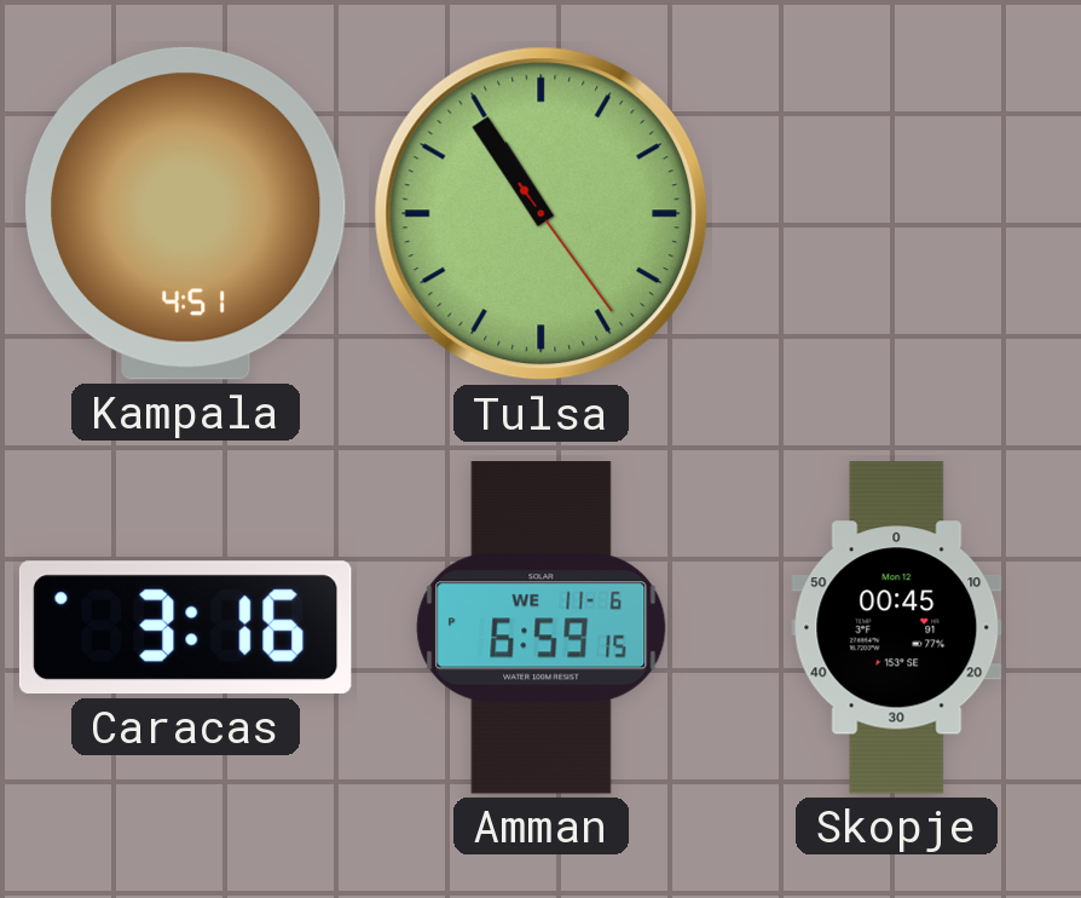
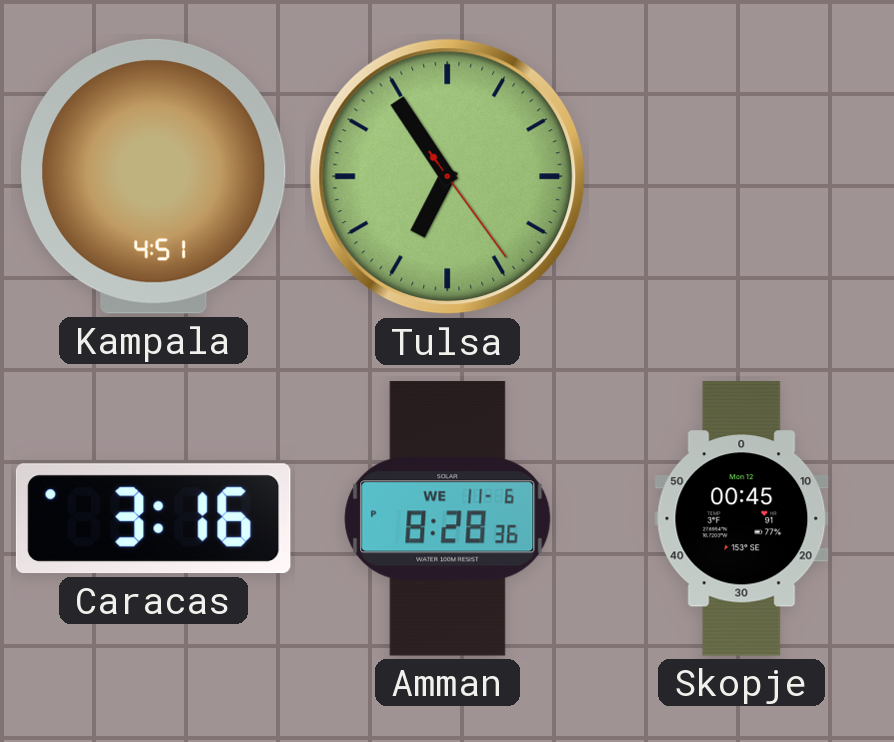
Tulsa: 10:54 -> 6:54 (448, 177)
Amman: 6:59 -> 8:28 (448, 519)
